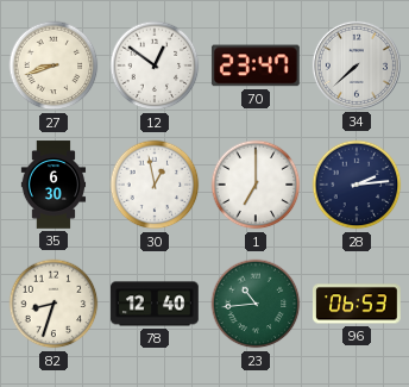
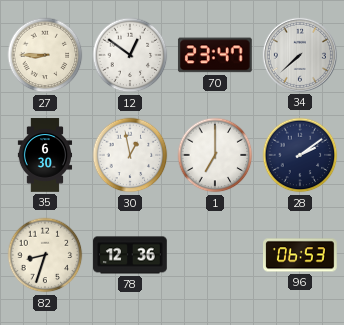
27: 8:42 -> 8:45 (45, 55)
28: 2:14 -> 2:09 (300, 155)
78: 12:40 -> 12:36 (130, 255)
23: 10:44 -> none (256, 304)
